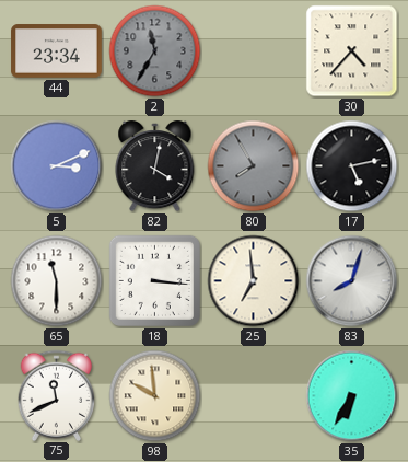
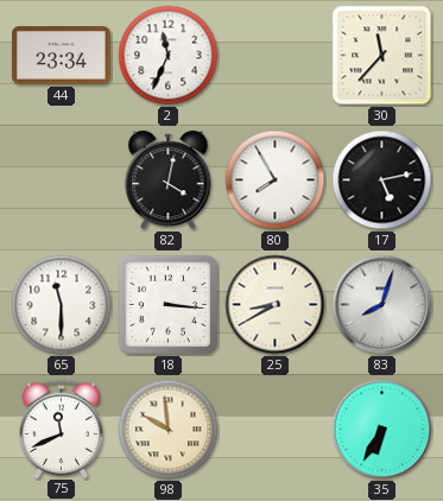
2: 11:35 -> 11:34 (169, 56)
2 dial: grey -> white (169, 56)
30: 4:37 -> 11:37 (382, 56)
5: 3:11 -> none (57, 166)
80 dial: grey -> white (276, 180)
25: 6:59 -> 8:40 (276, 305)
